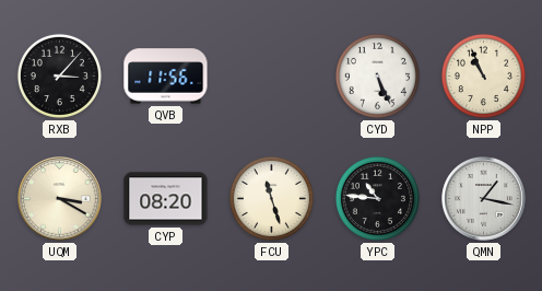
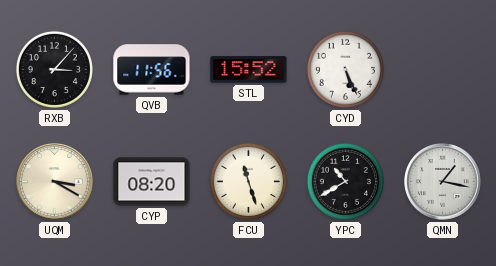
STL: none -> 15:52 (249, 70)
NPP: 10:56 -> none (483, 75)
YPC: 10:46 -> 10:40 (345, 181)
